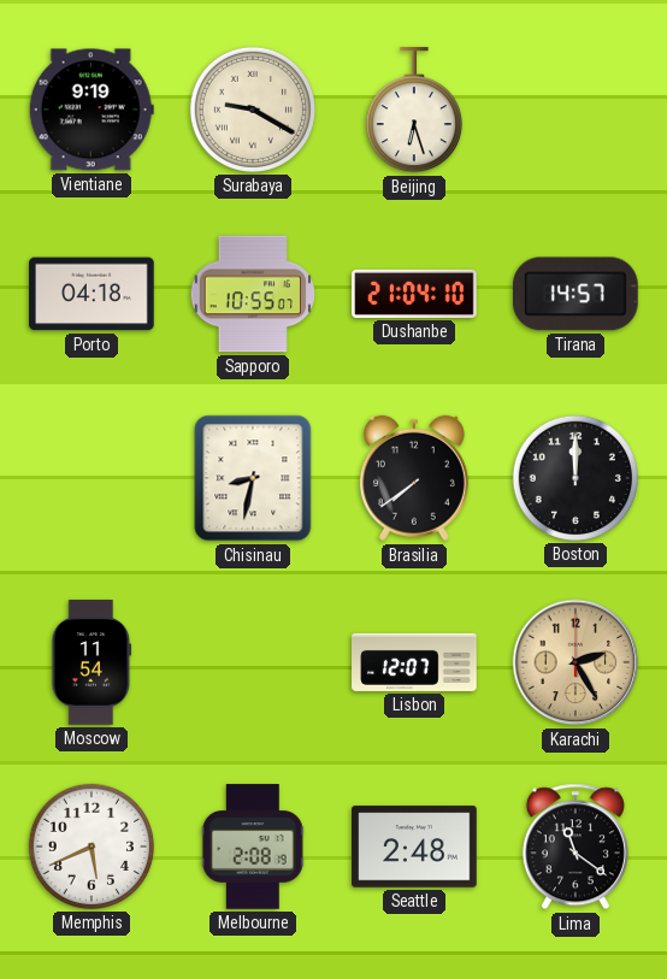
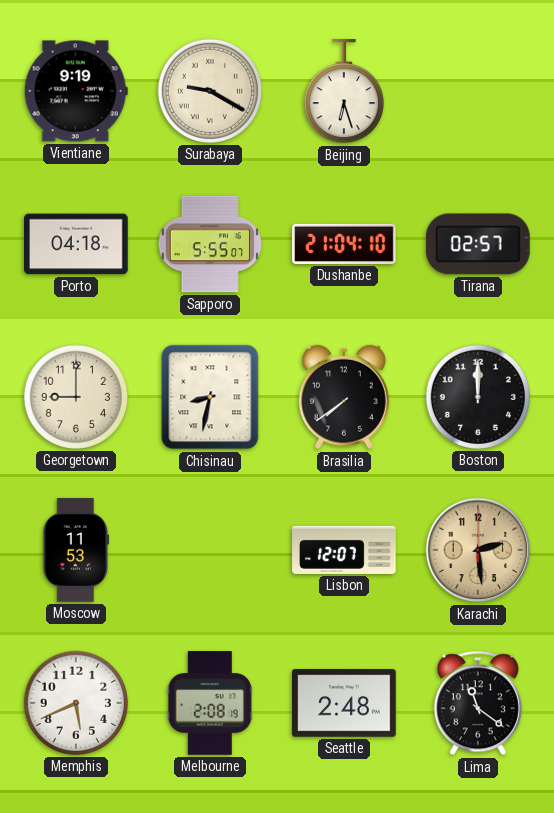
Sapporo: 10:55 -> 5:55 (209, 244)
Tirana: 14:57 -> 02:57 (479, 244)
Georgetown: none -> 9:00 (76, 397)
Moscow: 11:54 -> 11:53 (76, 550)
Karachi: 2:25 -> 2:29 (478, 550)
